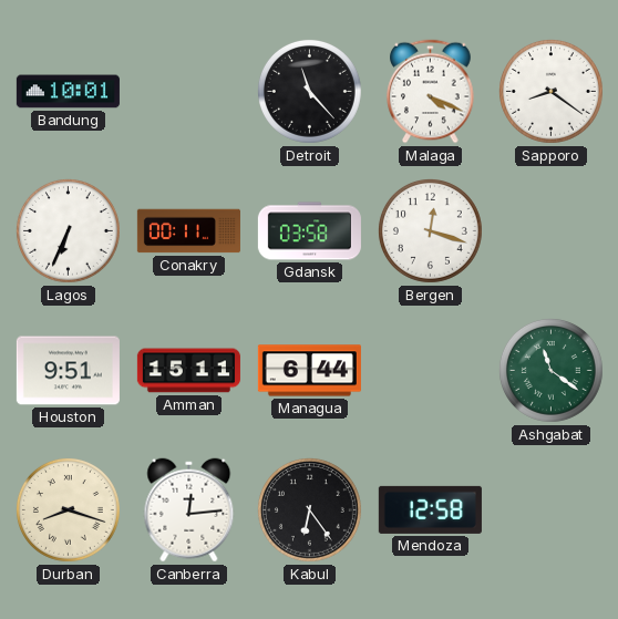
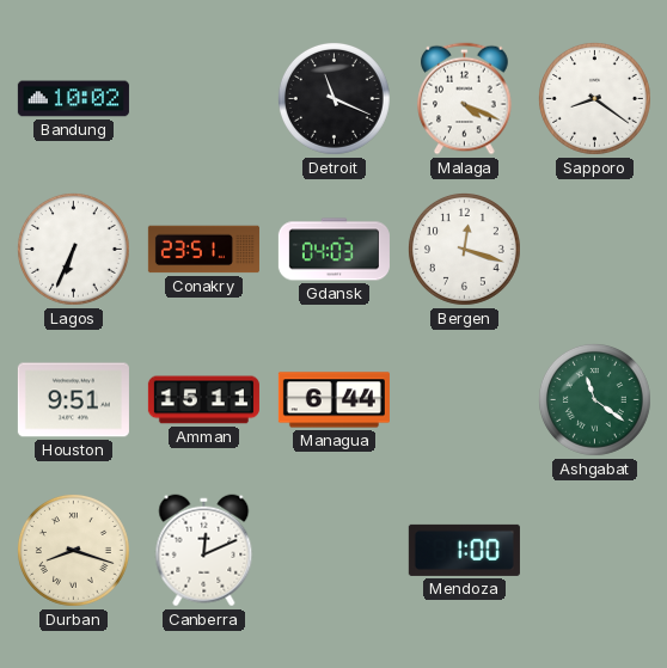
Bandung: 10:01 -> 10:02 (73, 99)
Detroit: 11:23 -> 11:19 (333, 98)
Conakry: 00:11 -> 23:51 (203, 250)
Gdansk: 03:58 -> 04:03 (333, 250)
Canberra: 12:14 -> 12:11 (204, 551)
Kabul: 6:24 -> none (309, 509)
Mendoza: 12:58 -> 1:00 (464, 550)
